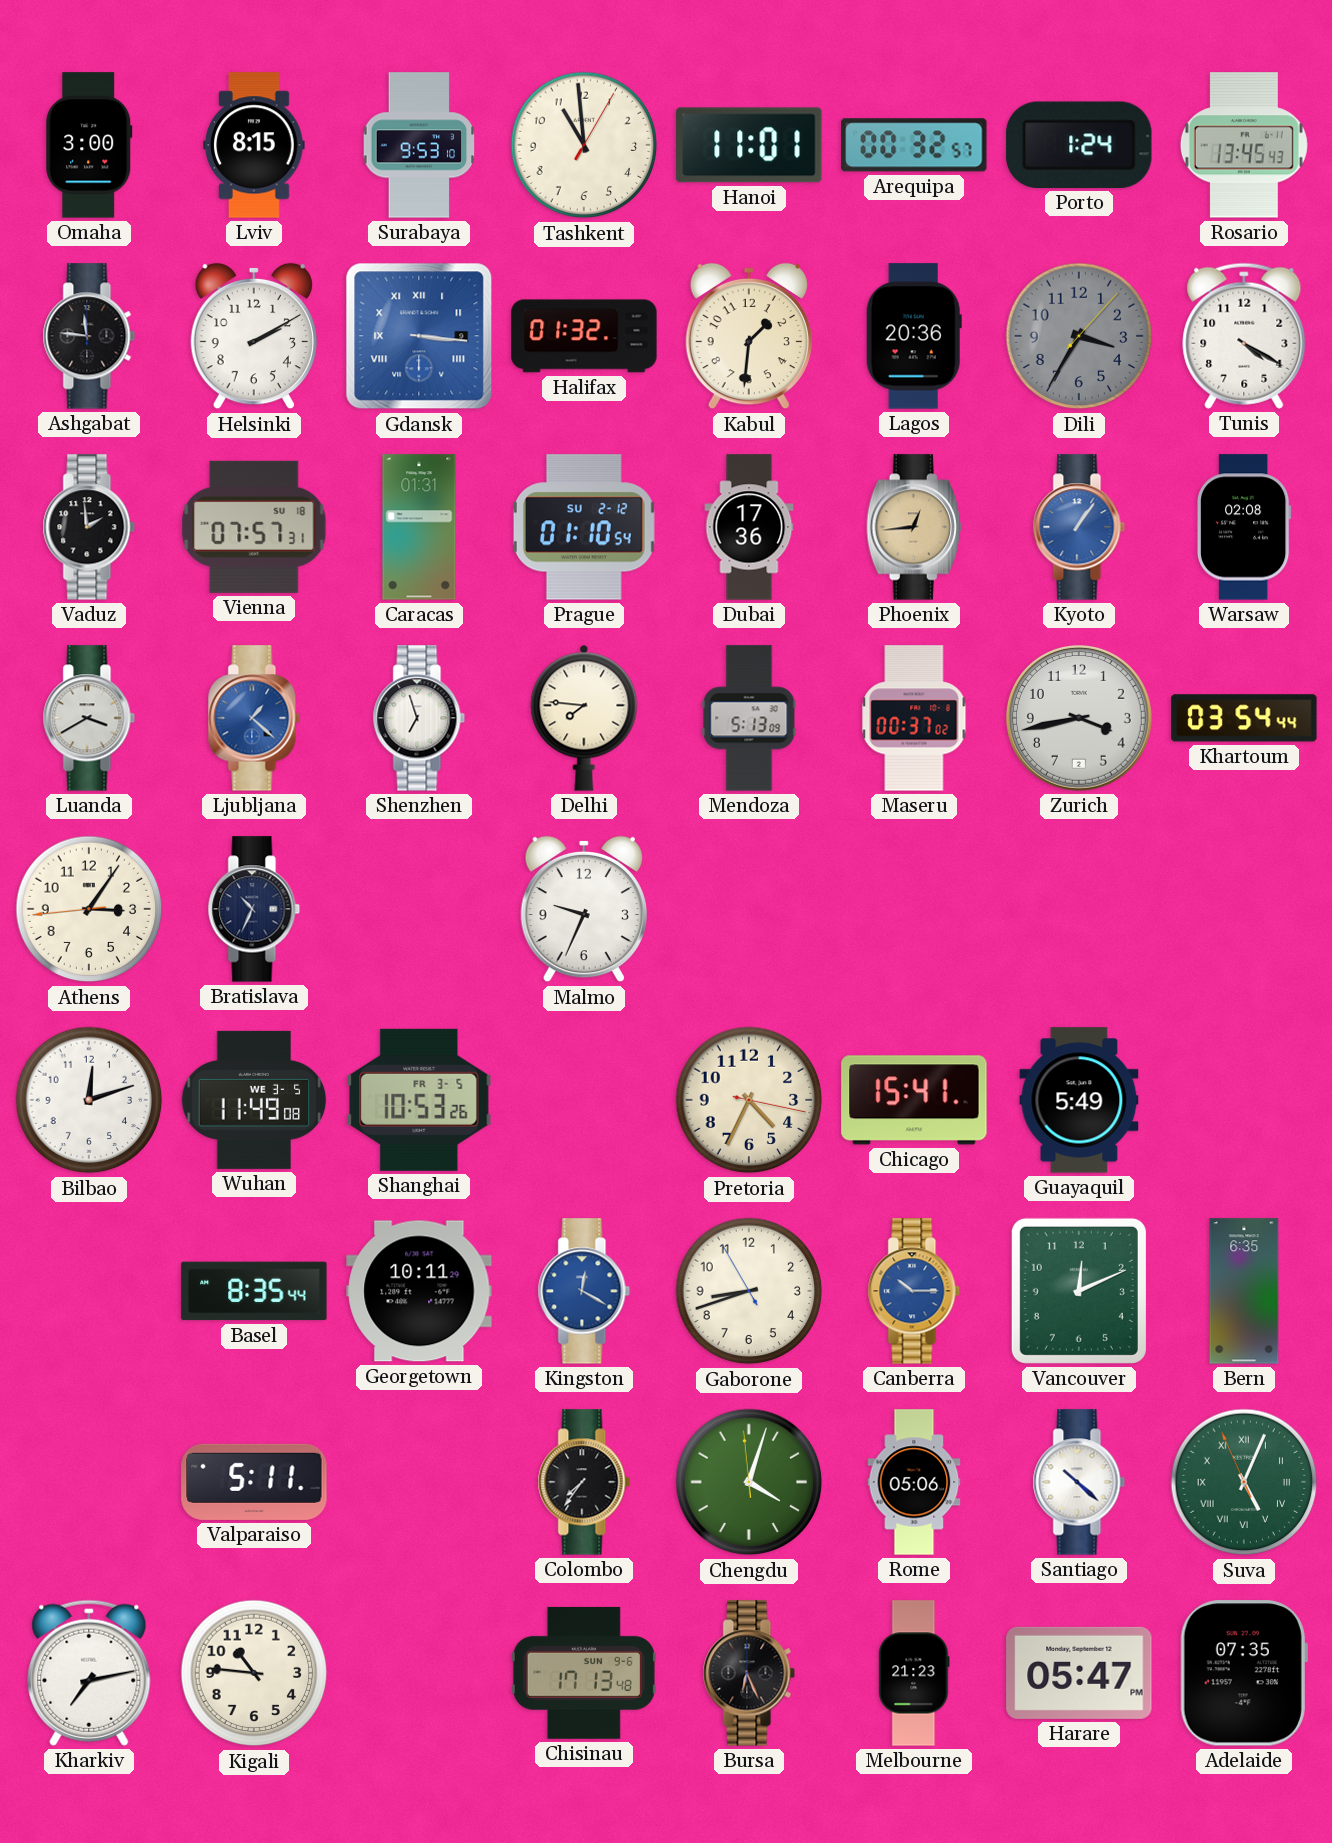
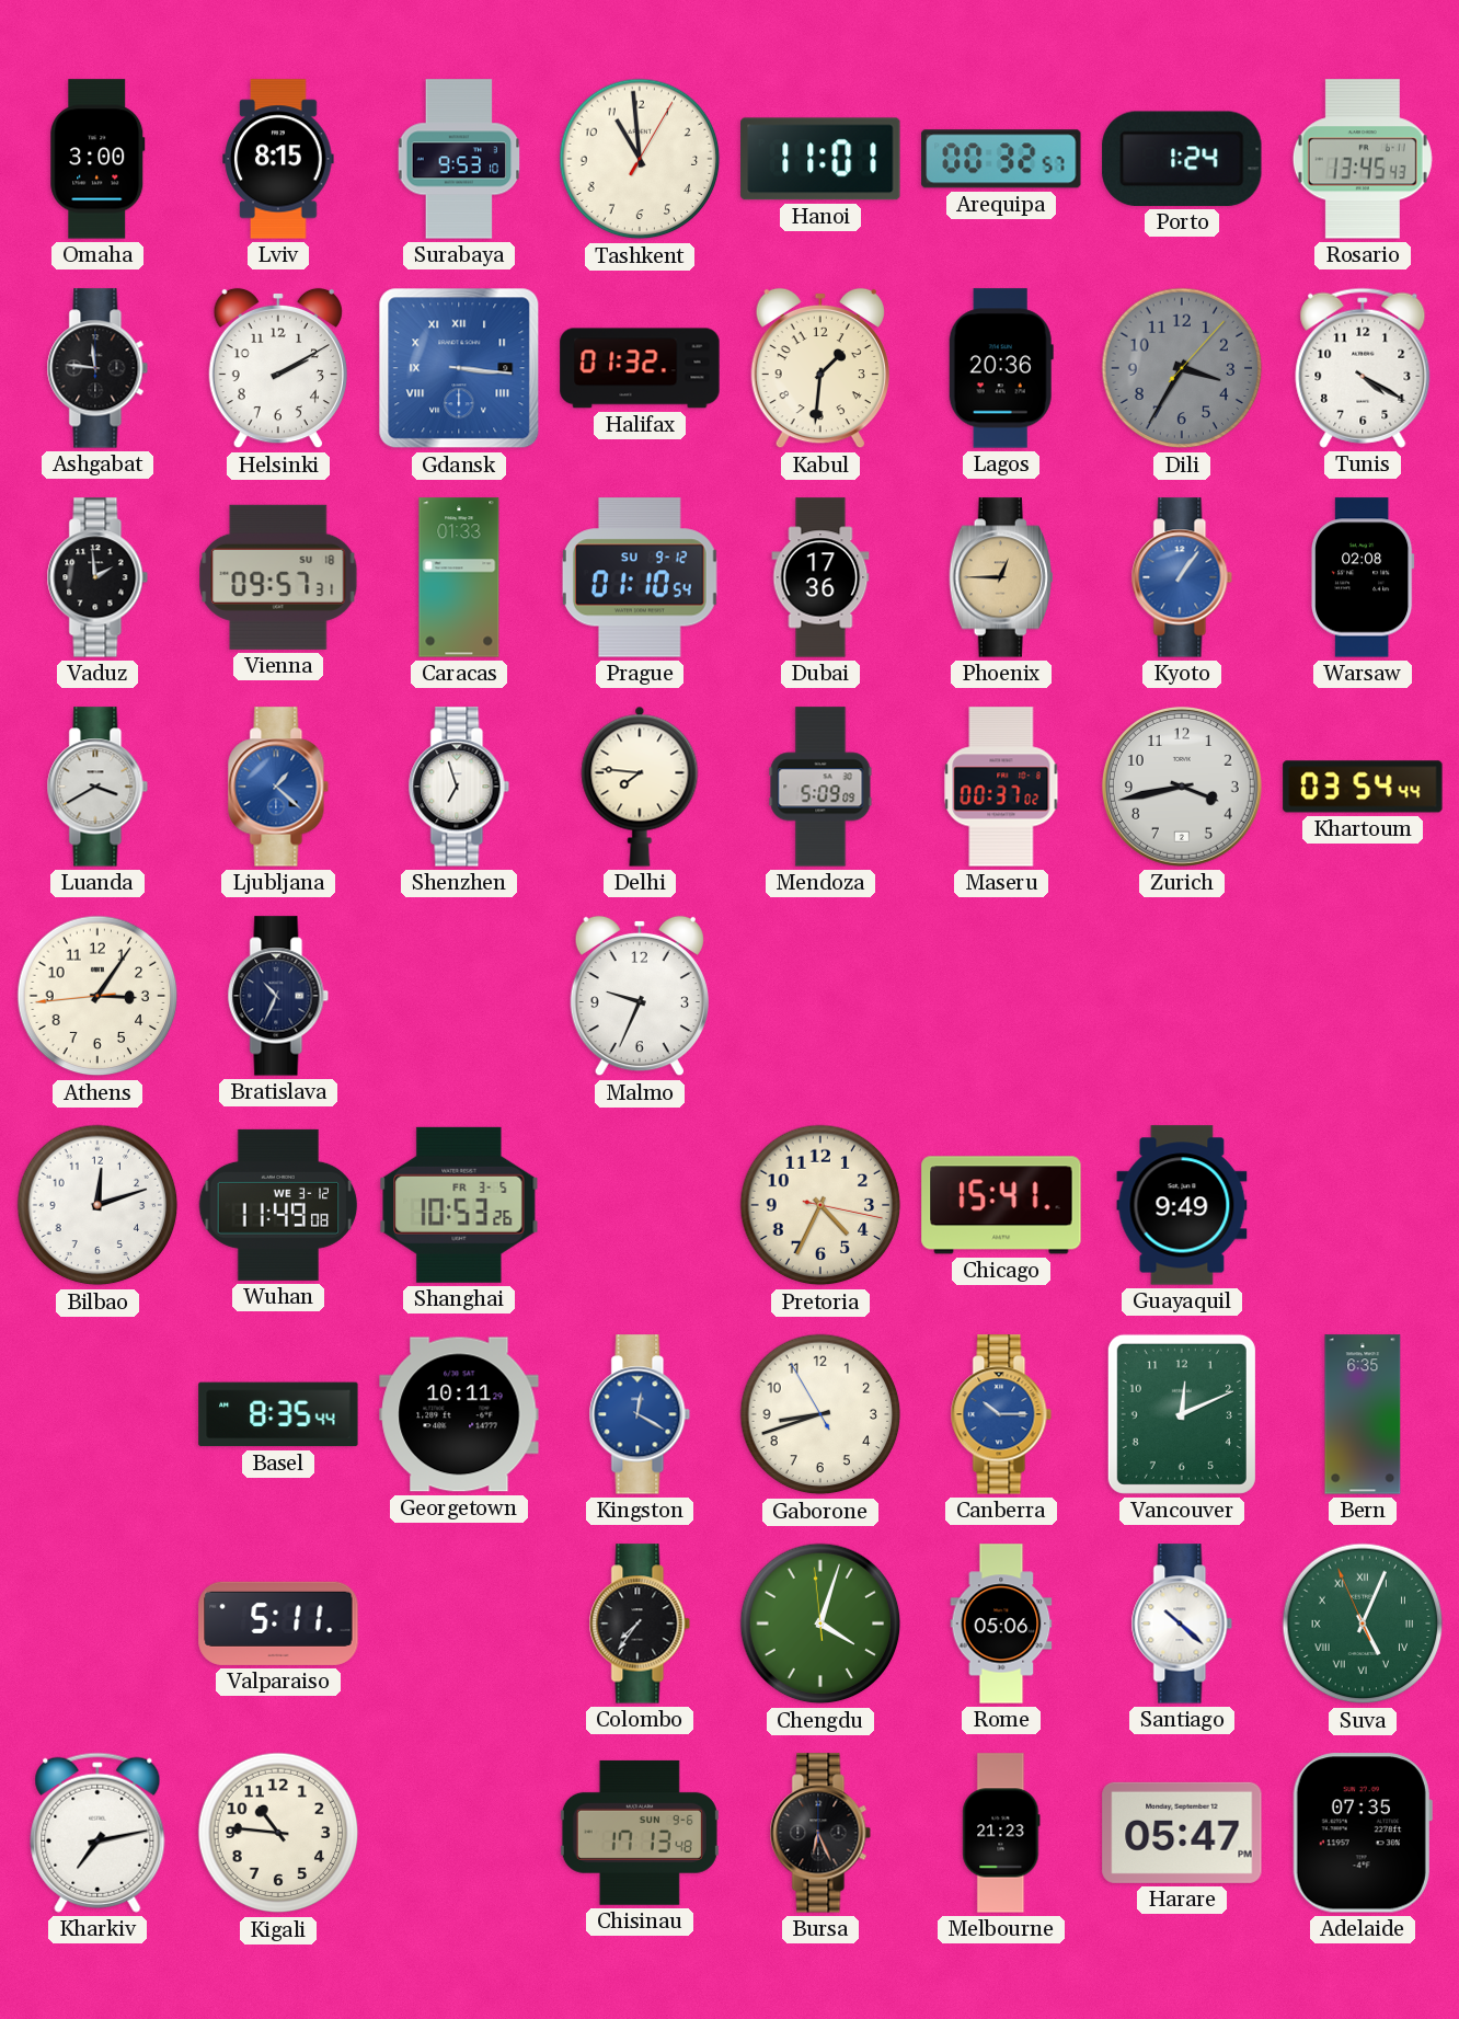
Vienna: 07:57 -> 09:57 (278, 577)
Caracas: 01:31 -> 01:33 (459, 577)
Prague date: SU 2-12 -> SU 9-12 (640, 577)
Phoenix: 12:44 -> 12:45 (1001, 577)
Mendoza: 5:13 -> 5:09 (820, 787)
Wuhan date: WE 3-5 -> WE 3-12 (278, 1205)
Guayaquil: 5:49 -> 9:49 (1182, 1205)
